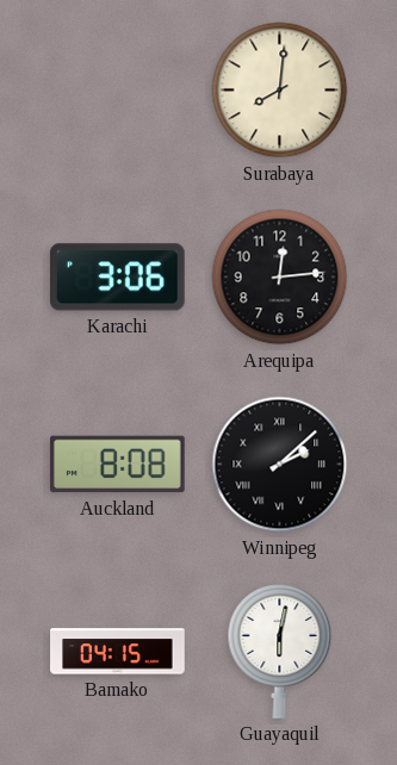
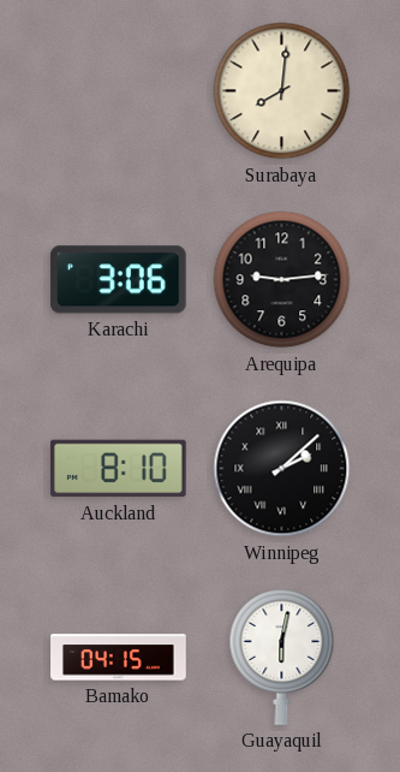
Arequipa: 12:14 -> 9:14 (282, 280)
Auckland: 8:08 -> 8:10 (119, 469)
